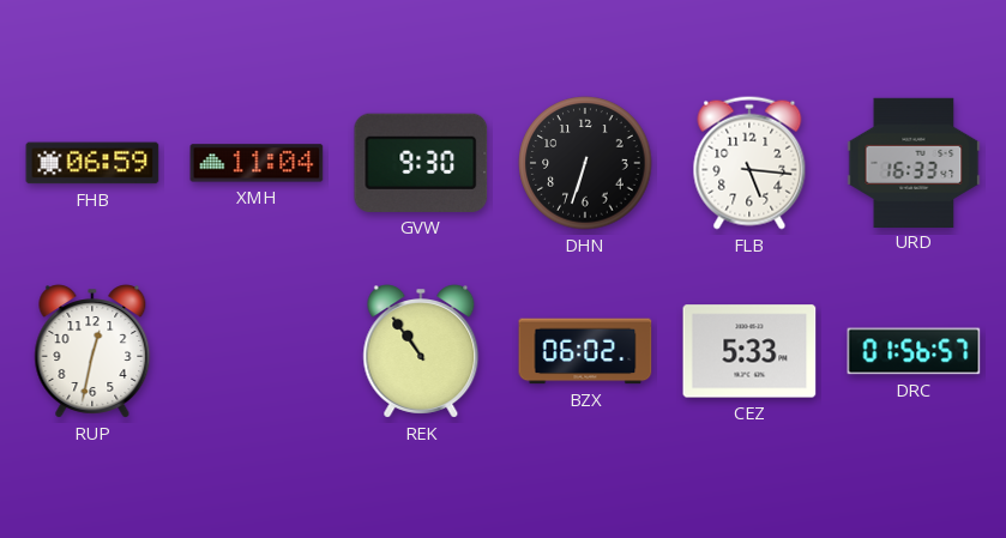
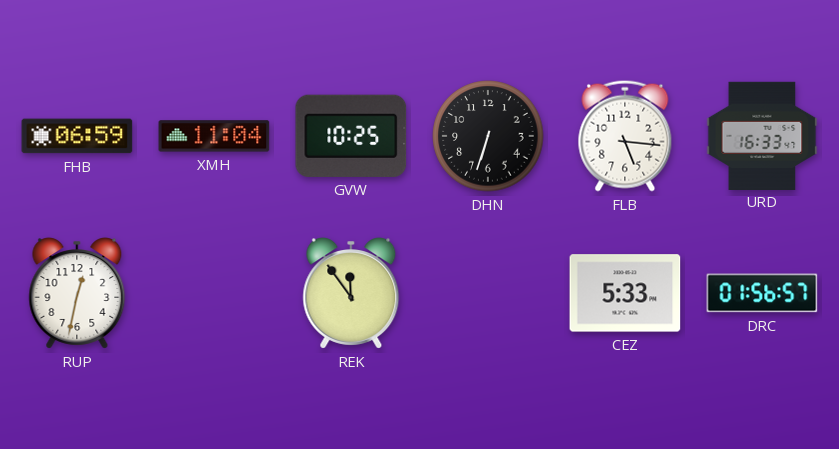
GVW: 9:30 -> 10:25 (351, 136)
REK: 10:54 -> 11:54 (351, 293)
BZX: 06:02 -> none (585, 351)
